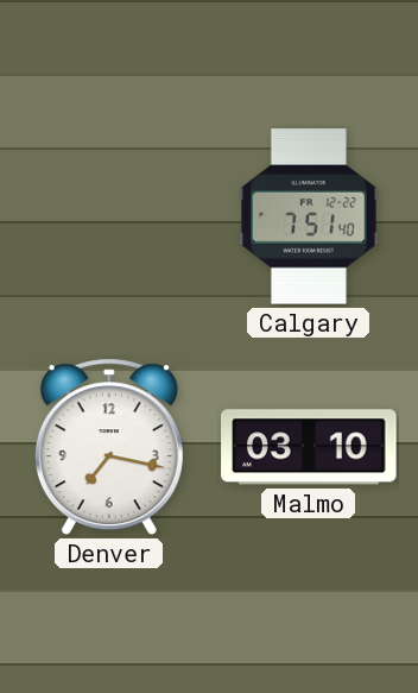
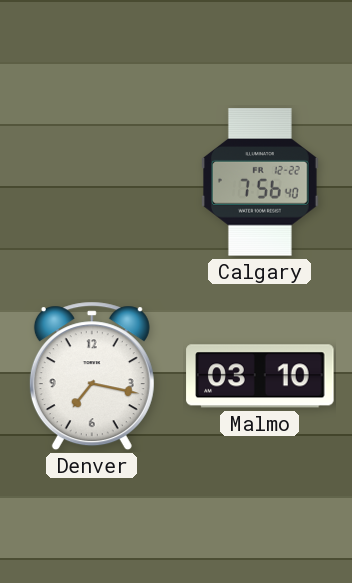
Calgary: 7:51 -> 7:56 (261, 182)
